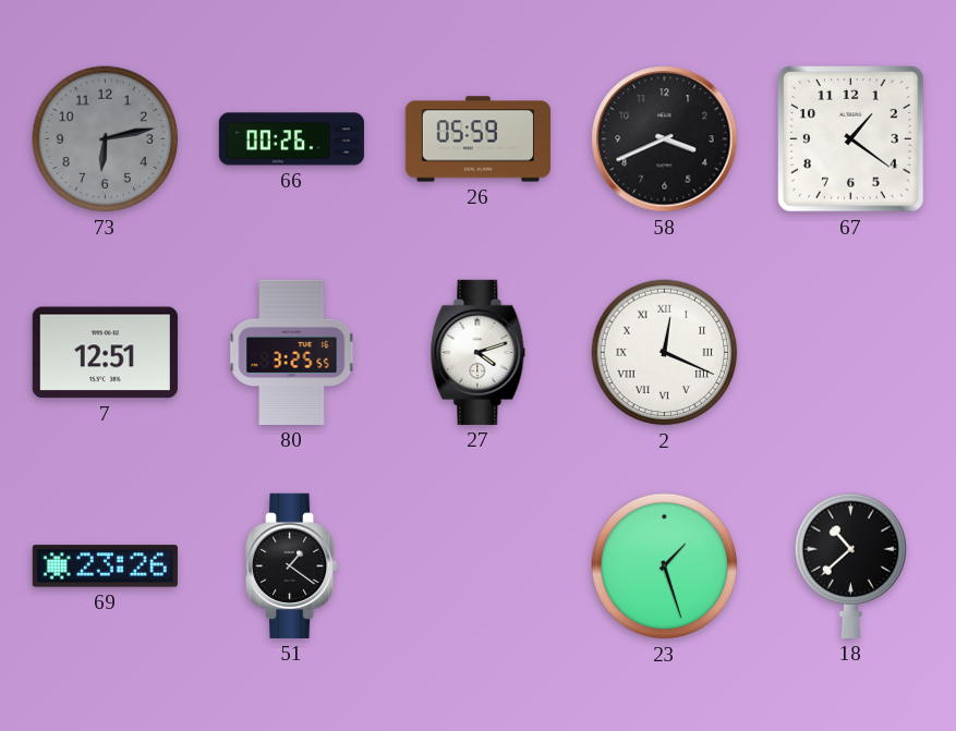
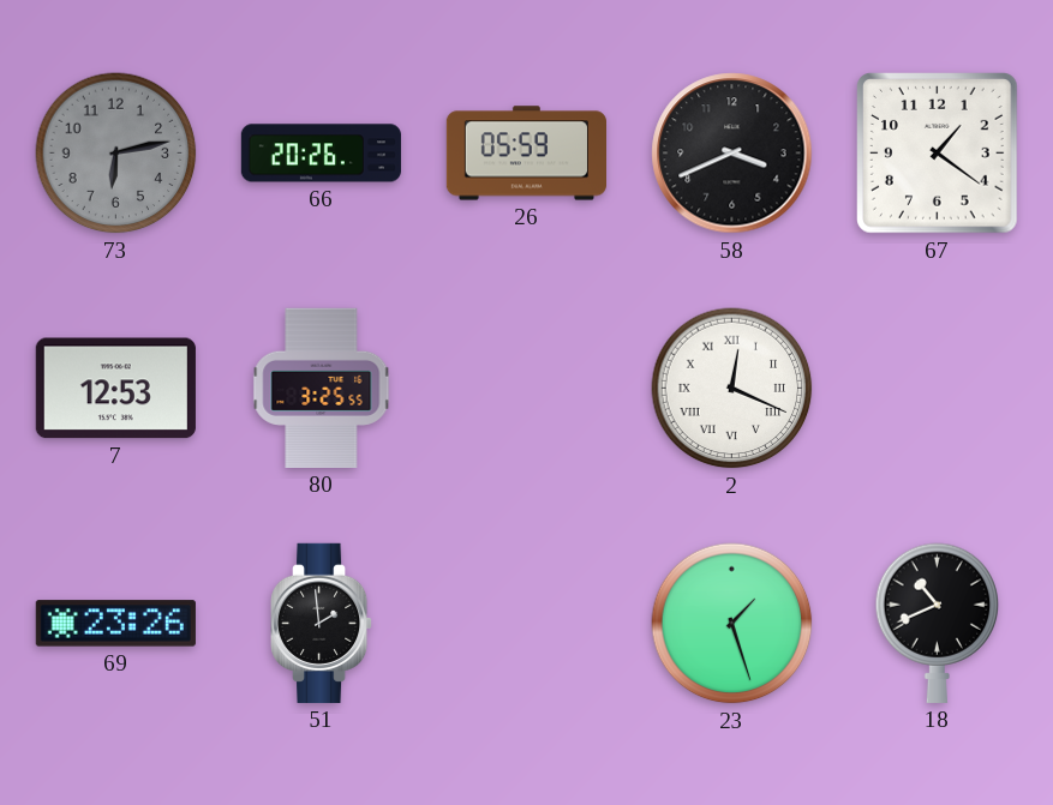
66: 00:26 -> 20:26 (321, 154)
7: 12:51 -> 12:53 (115, 389)
27: 4:12 -> none (479, 352)
51: 1:21 -> 1:59 (323, 623)
18: 10:38 -> 10:41 (938, 623)
